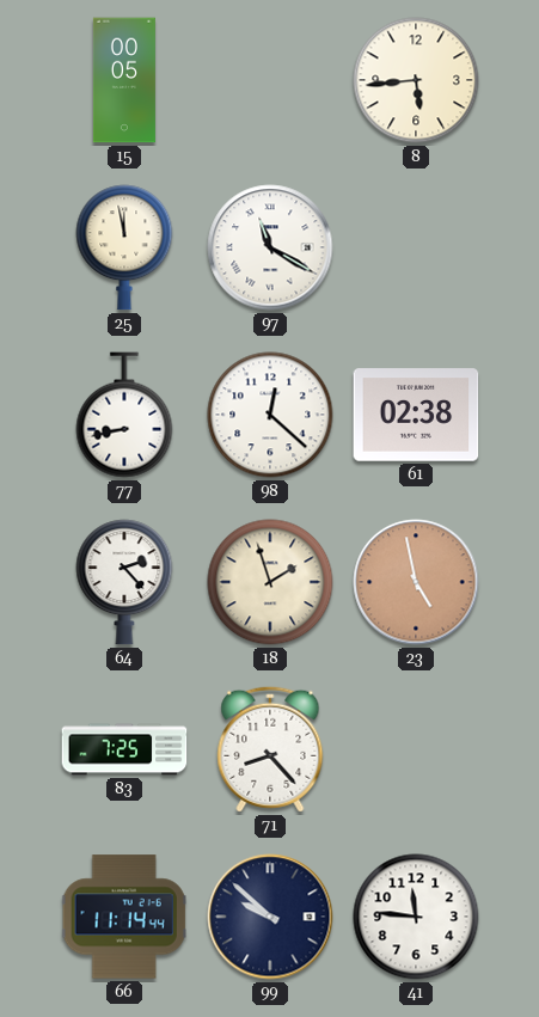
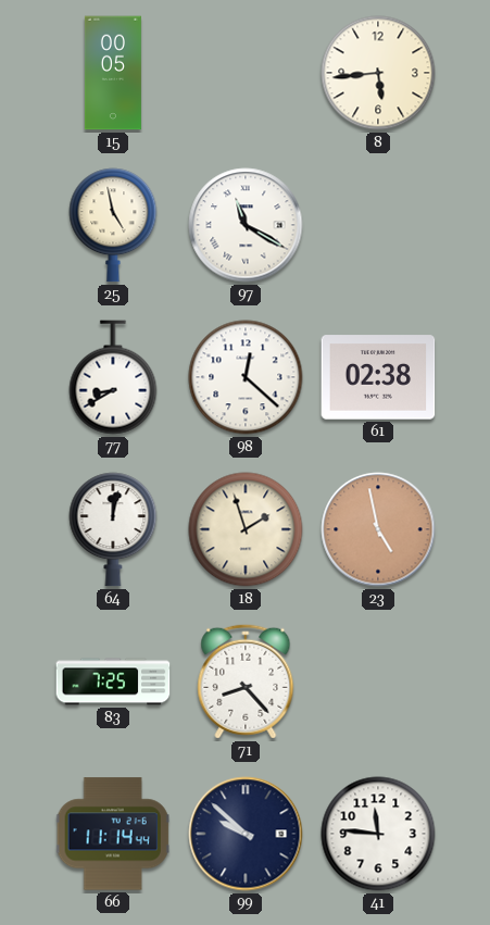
25: 11:58 -> 4:58 (113, 225)
77: 8:43 -> 8:40 (113, 377)
64: 2:23 -> 12:02 (113, 529)
